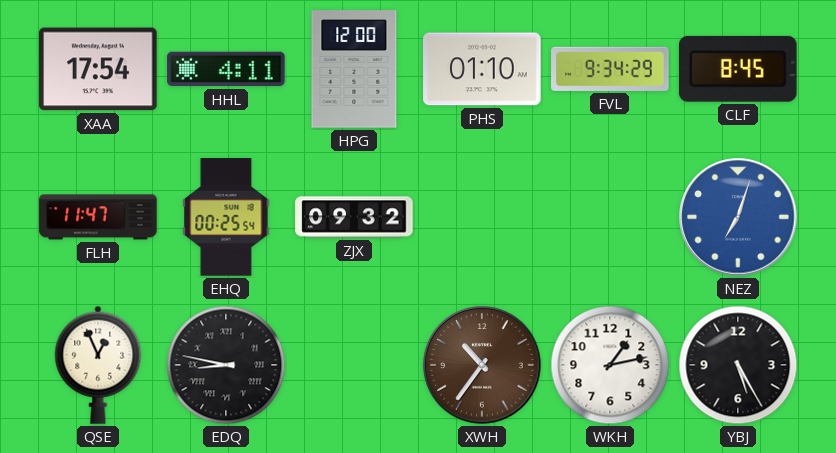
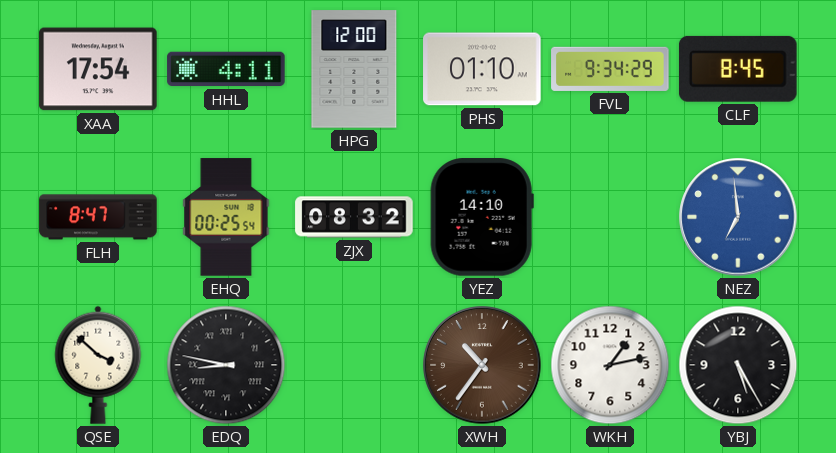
FLH: 11:47 -> 8:47 (98, 217)
ZJX: 09:32 -> 08:32 (354, 217)
YEZ: none -> 14:10 (482, 217)
NEZ: 7:03 -> 6:59 (738, 217)
QSE: 12:56 -> 3:52 (98, 365)
